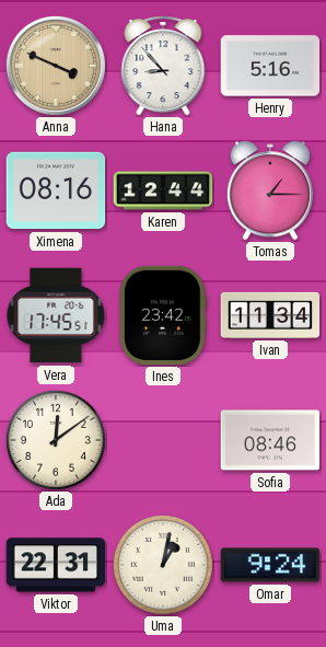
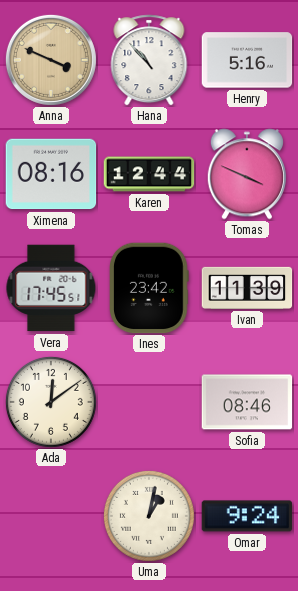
Hana: 8:53 -> 10:53 (149, 60)
Tomas: 1:15 -> 3:49 (247, 174)
Ivan: 11:34 -> 11:39 (247, 288)
Viktor: 22:31 -> none (56, 565)
